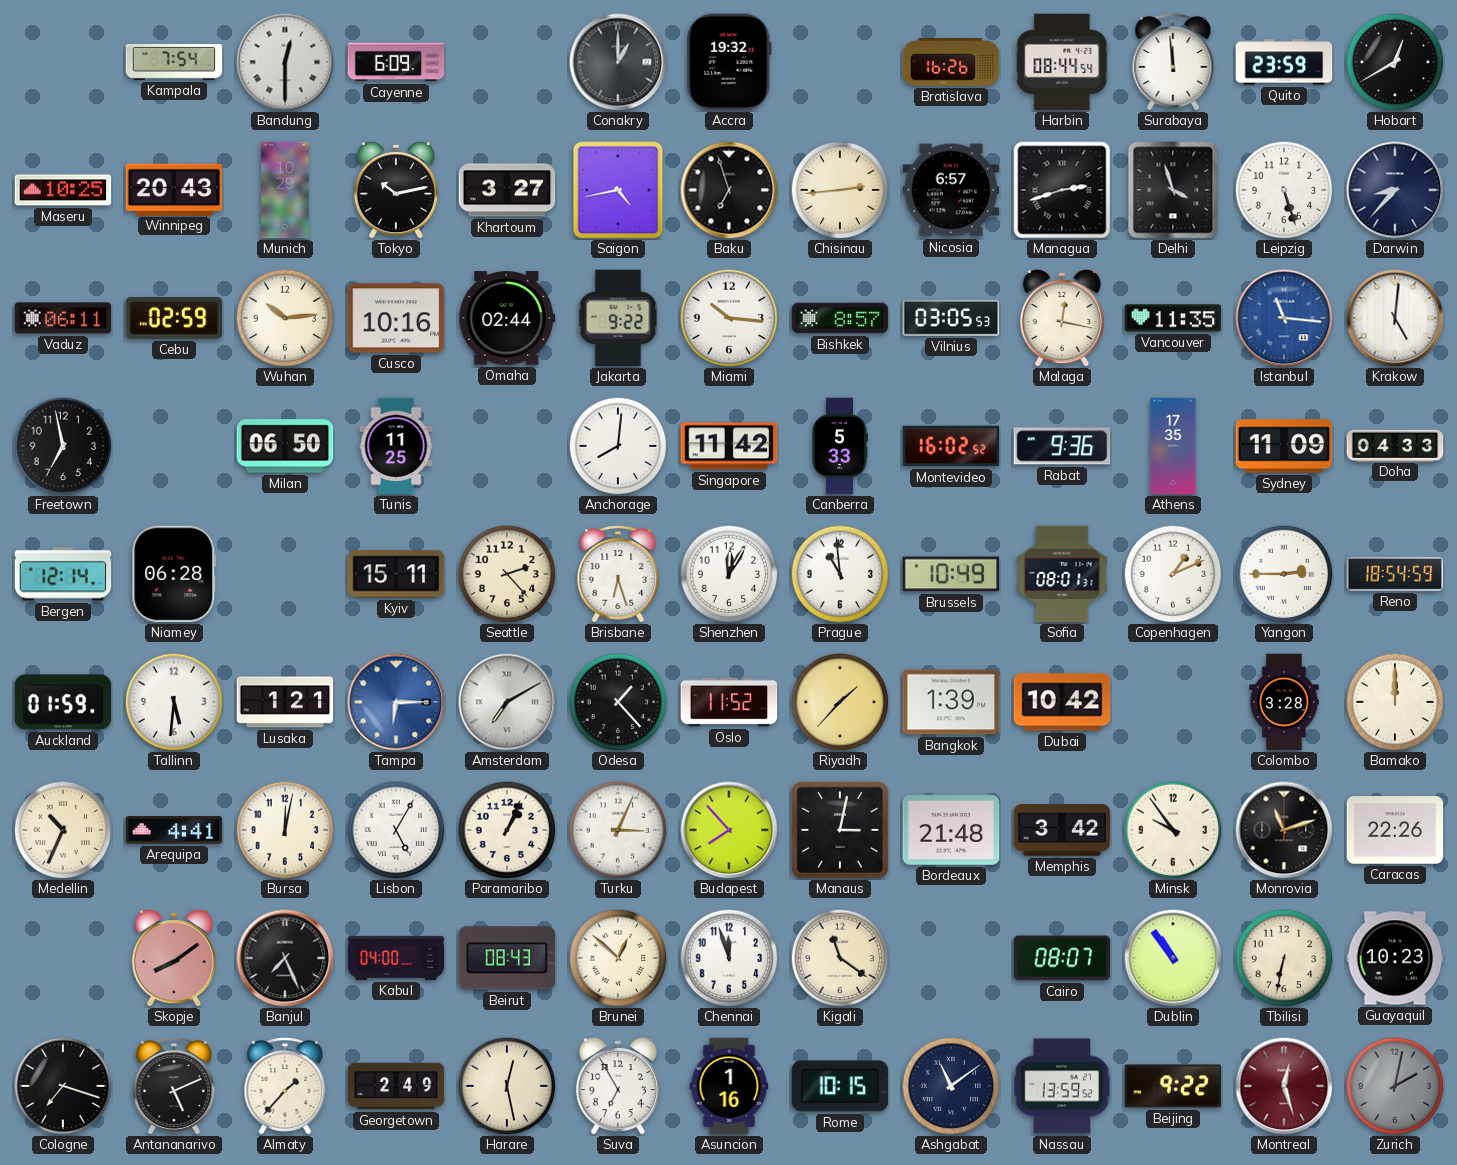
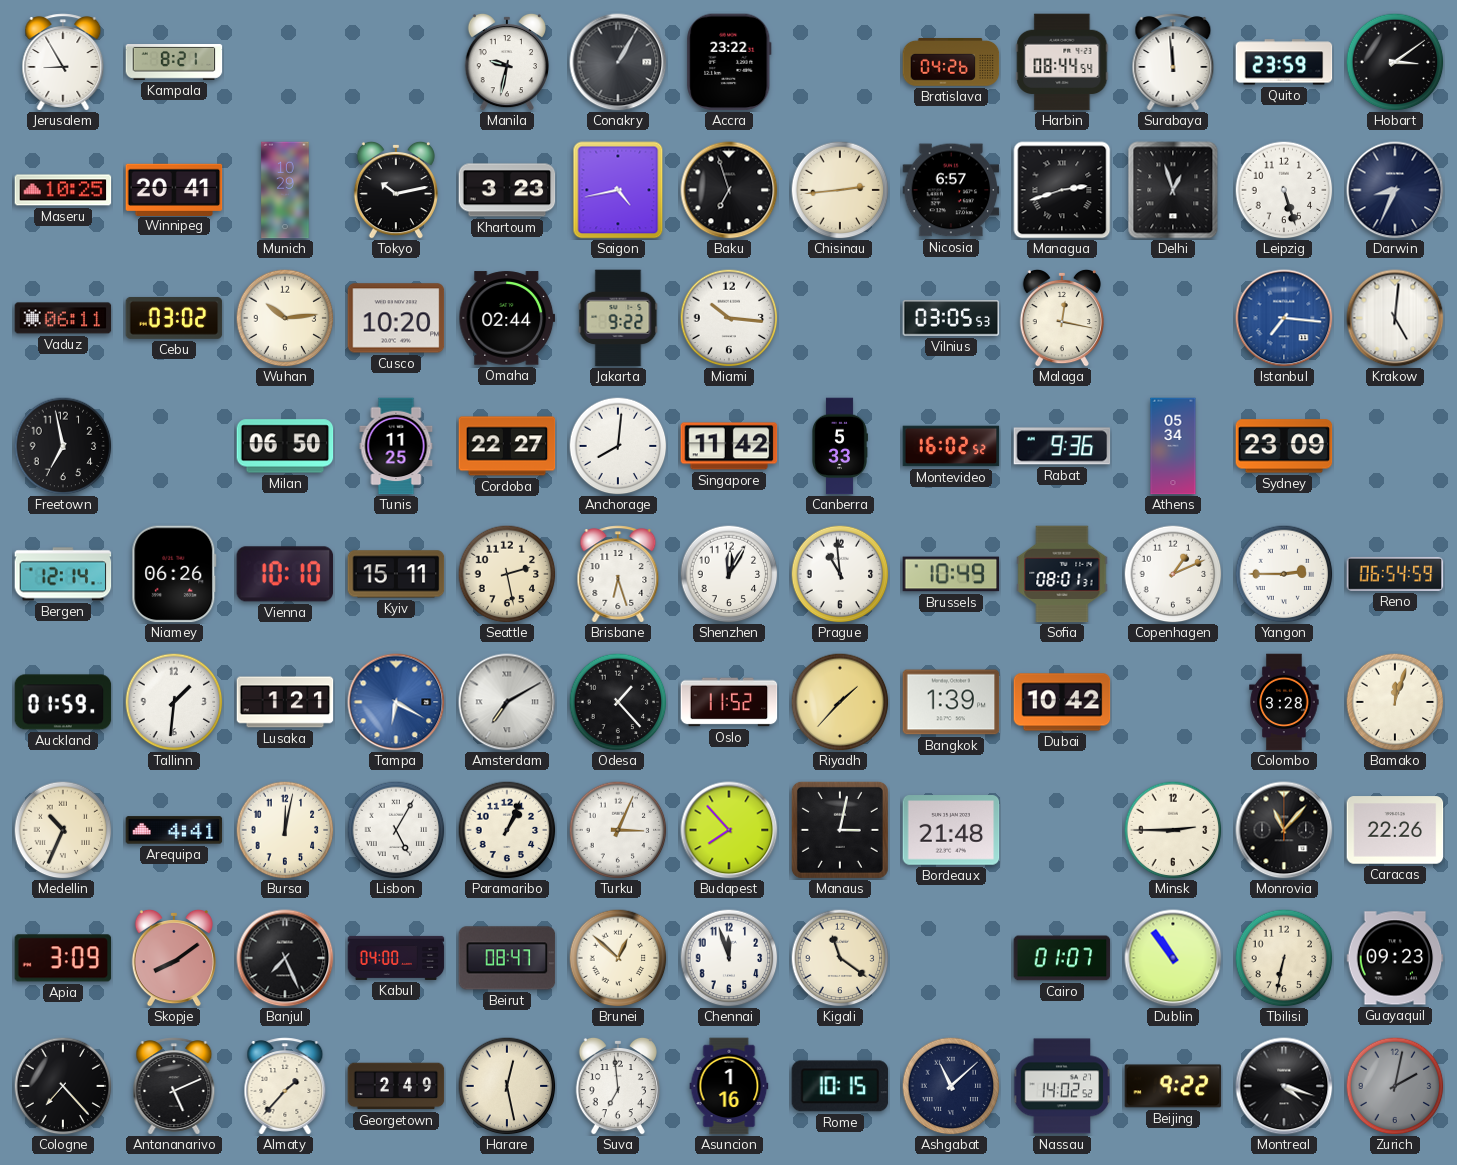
Jerusalem: none -> 8:55 (63, 62)
Kampala: 7:54 -> 8:21 (174, 63)
Bandung: 12:30 -> none (285, 62)
Cayenne: 6:09 -> none (396, 62)
Manila: none -> 9:32 (507, 62)
Conakry: 1:00 -> 1:05 (618, 62)
Accra: 19:32 -> 23:22 (729, 62)
Bratislava: 16:26 -> 04:26 (951, 63)
Hobart: 12:40 -> 3:09 (1395, 62)
Winnipeg: 20:43 -> 20:41 (174, 189)
Khartoum: 3:27 -> 3:23 (507, 190)
Delhi: 3:57 -> 12:57 (1173, 190)
Darwin: 8:37 -> 8:34 (1395, 190)
Cebu: 02:59 -> 03:02 (174, 318)
Cusco: 10:16 -> 10:20 (396, 318)
Bishkek: 8:57 -> none (840, 318)
Vancouver: 11:35 -> none (1173, 318)
Istanbul: 11:16 -> 7:16 (1284, 318)
Cordoba: none -> 22:27 (507, 446)
Athens: 17:35 -> 05:34 (1173, 446)
Sydney: 11:09 -> 23:09 (1284, 446)
Doha: 04:33 -> none (1395, 445)
Niamey: 06:28 -> 06:26 (174, 574)
Vienna: none -> 10:10 (285, 574)
Seattle: 2:23 -> 2:28 (507, 574)
Reno: 18:54 -> 06:54 (1395, 574)
Tallinn: 5:31 -> 1:31 (174, 702)
Tampa: 6:15 -> 6:20 (396, 702)
Bamako: 12:00 -> 12:03 (1395, 702)
Memphis: 3:42 -> none (1062, 830)
Minsk: 9:54 -> 2:45 (1173, 830)
Monrovia: 11:12 -> 11:07 (1284, 830)
Apia: none -> 3:09 (63, 958)
Beirut: 08:43 -> 08:47 (507, 958)
Cairo: 08:07 -> 01:07 (1062, 958)
Guayaquil: 10:23 -> 09:23 (1395, 958)
Cologne: 7:18 -> 7:23 (63, 1086)
Suva: 6:55 -> 6:59 (618, 1086)
Ashgabat: 11:09 -> 11:08 (951, 1086)
Nassau: 13:59 -> 14:02 (1062, 1086)
Montreal: 12:27 -> 4:18 (1284, 1086)
Montreal dial: burgundy -> black (1284, 1086)
